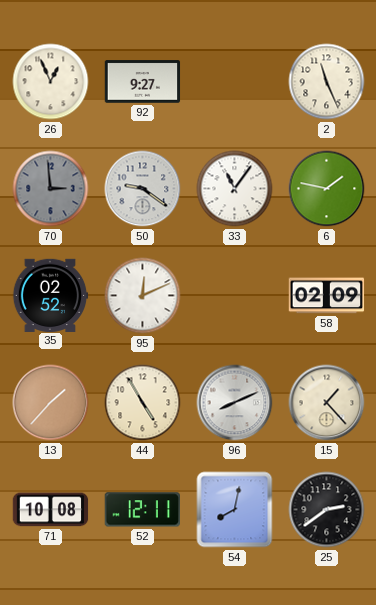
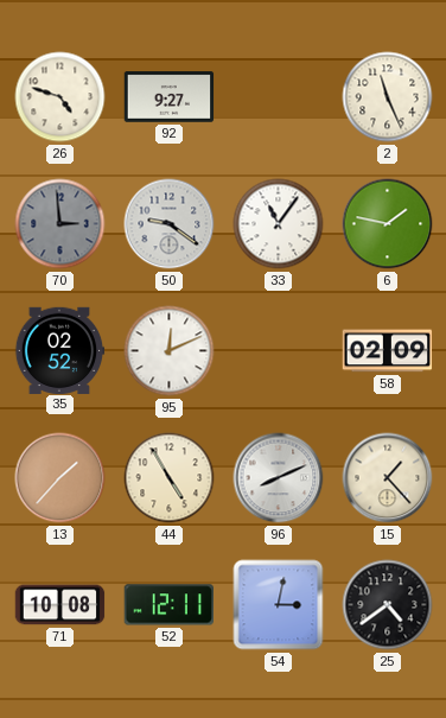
26: 12:56 -> 4:48 (60, 97)
54: 8:02 -> 3:02 (279, 605)
25: 2:39 -> 4:39 (388, 605)
